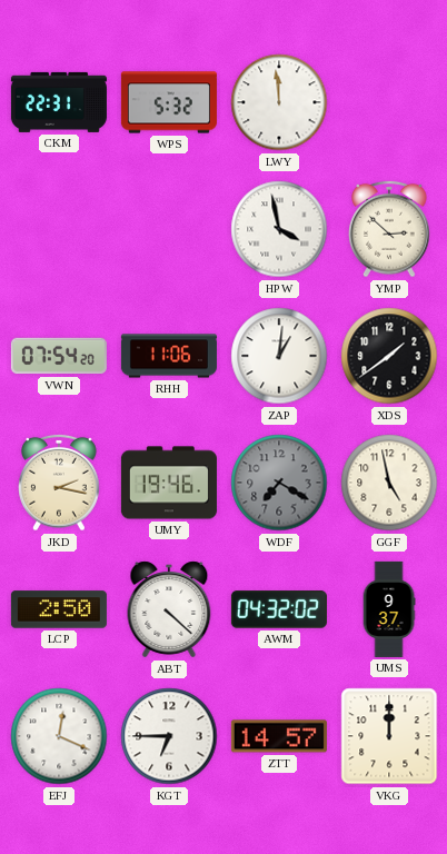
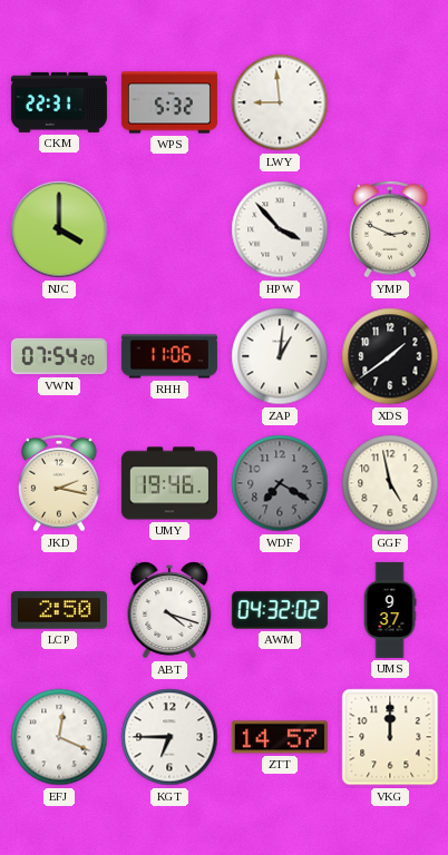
LWY: 11:59 -> 8:59 (280, 102)
NJC: none -> 4:00 (59, 229)
HPW: 3:58 -> 3:53 (280, 229)
YMP: 2:52 -> 2:49 (390, 229)
ABT: 4:22 -> 4:18 (169, 610)
